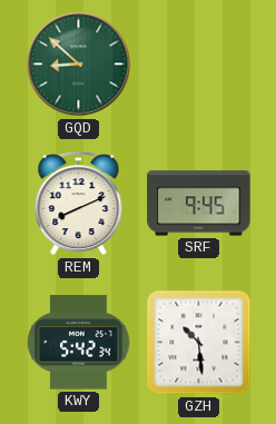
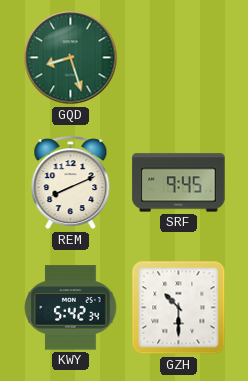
GQD: 8:52 -> 8:27 (71, 58)
GZH: 10:29 -> 10:30 (179, 308)
